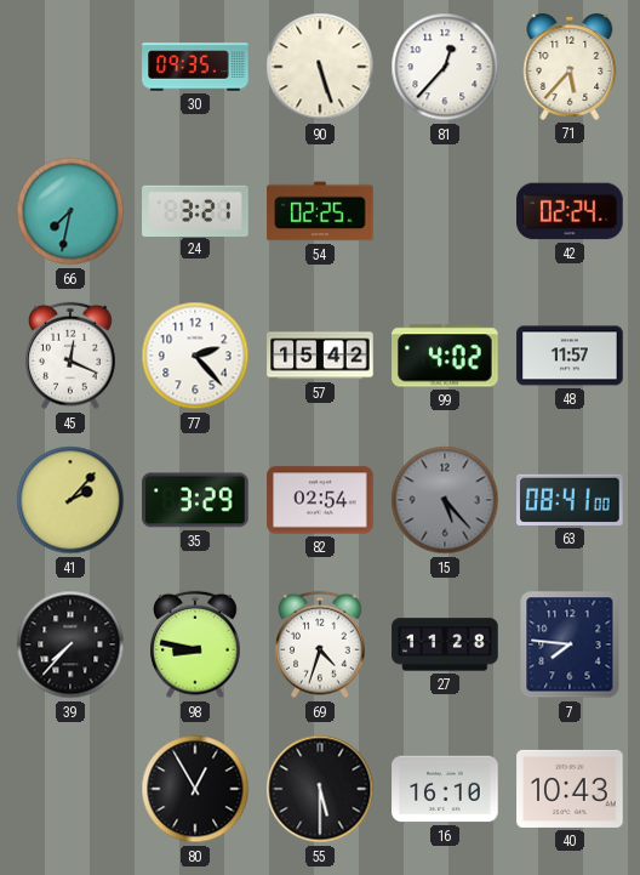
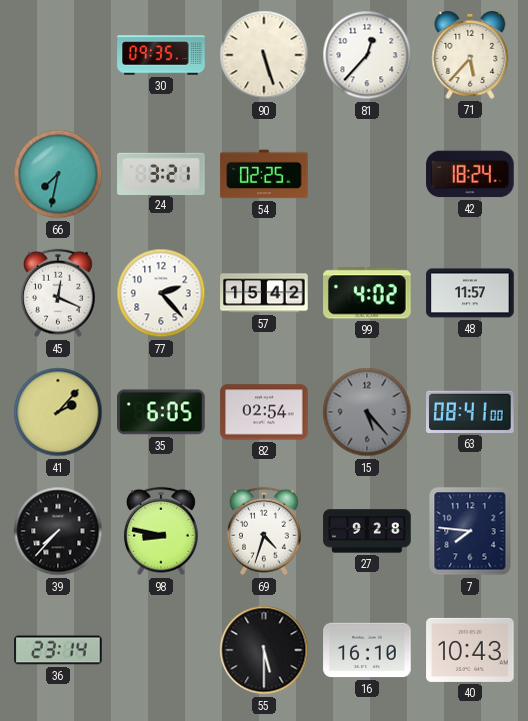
42: 02:24 -> 18:24 (470, 174)
35: 3:29 -> 6:05 (161, 412)
27: 11:28 -> 9:28 (367, 531)
36: none -> 23:14 (58, 650)
80: 12:55 -> none (195, 789)
